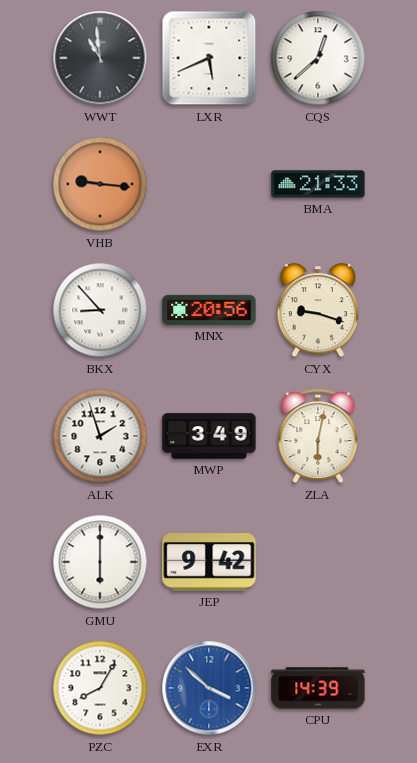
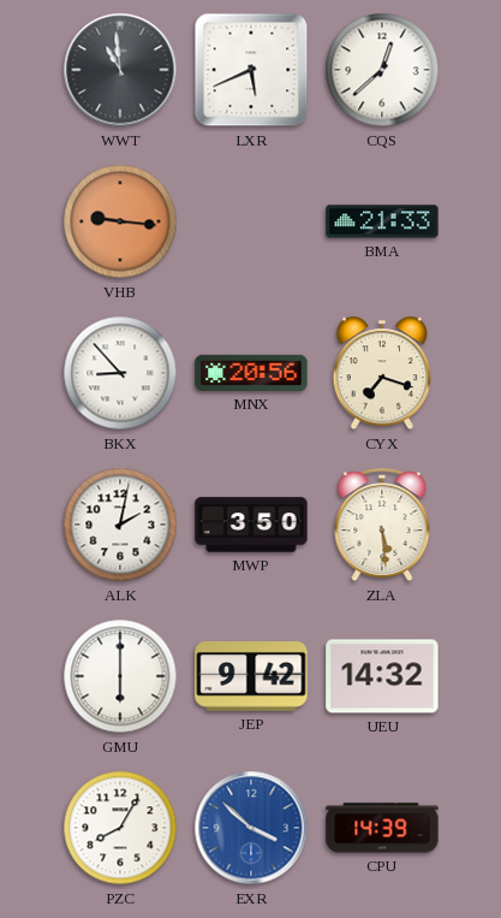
CYX: 9:18 -> 7:18 (381, 374)
ALK: 1:57 -> 2:02 (120, 525)
MWP: 3:49 -> 3:50 (251, 525)
ZLA: 6:02 -> 5:29 (382, 526)
UEU: none -> 14:32 (382, 676)
